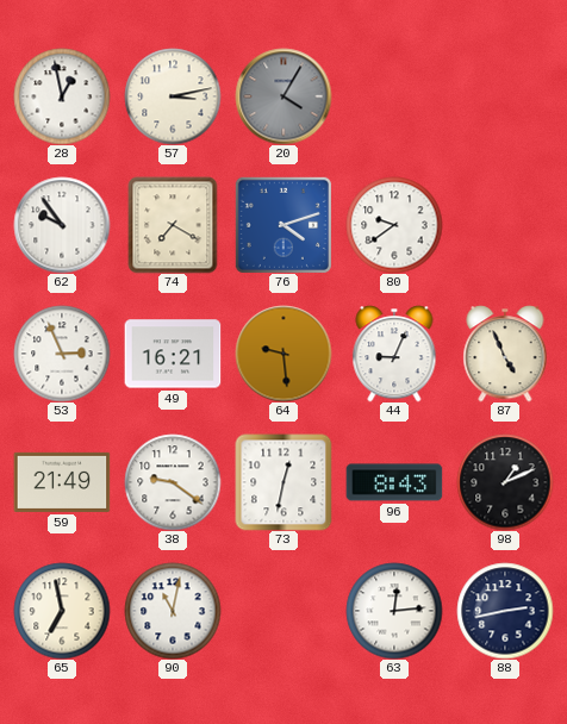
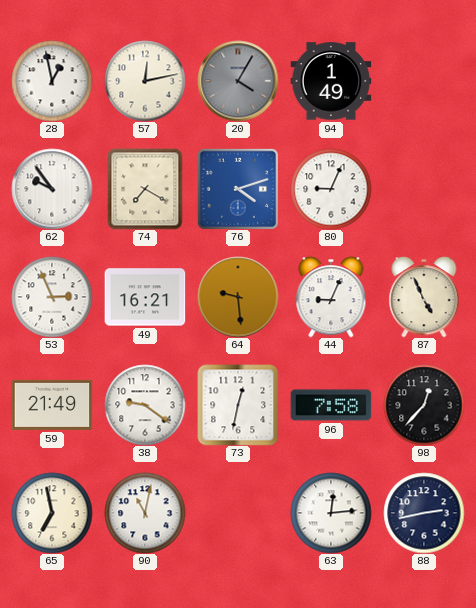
57: 3:13 -> 12:13 (145, 81)
94: none -> 1:49 (331, 81)
80: 9:39 -> 9:04 (331, 189)
96: 8:43 -> 7:58 (331, 405)
98: 1:11 -> 12:37 (424, 405)
